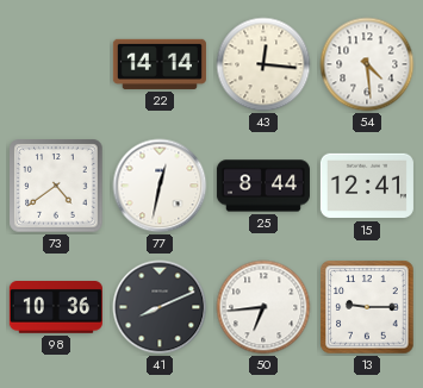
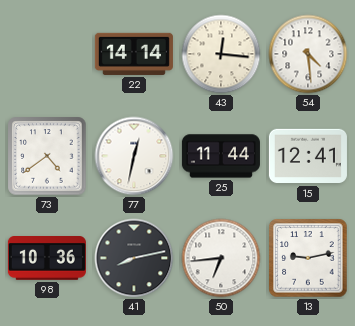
25: 8:44 -> 11:44 (221, 156)
41: 8:11 -> 8:13 (134, 258)
13: 9:15 -> 9:13 (308, 258)
